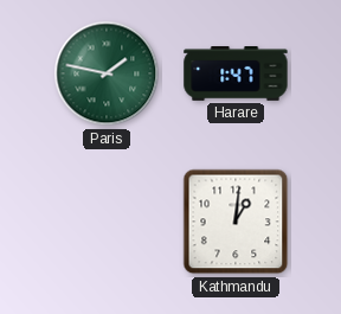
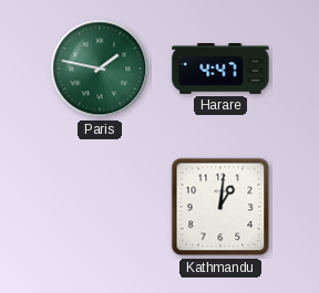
Harare: 1:47 -> 4:47 (220, 70)
